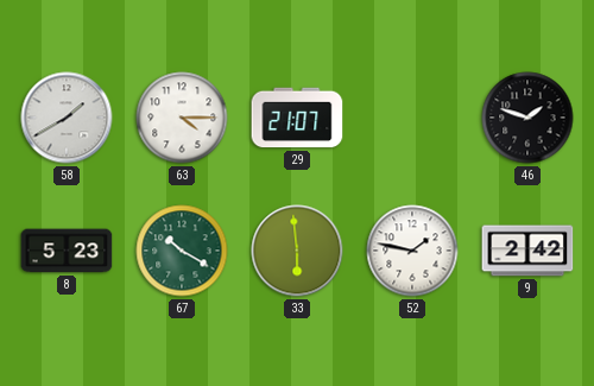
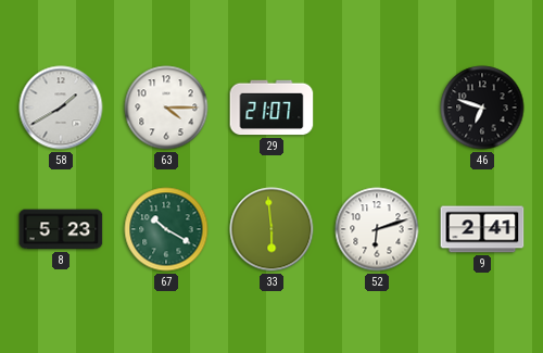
46: 1:48 -> 6:48 (482, 108)
52: 1:47 -> 6:12 (377, 229)
9: 2:42 -> 2:41 (482, 229)
